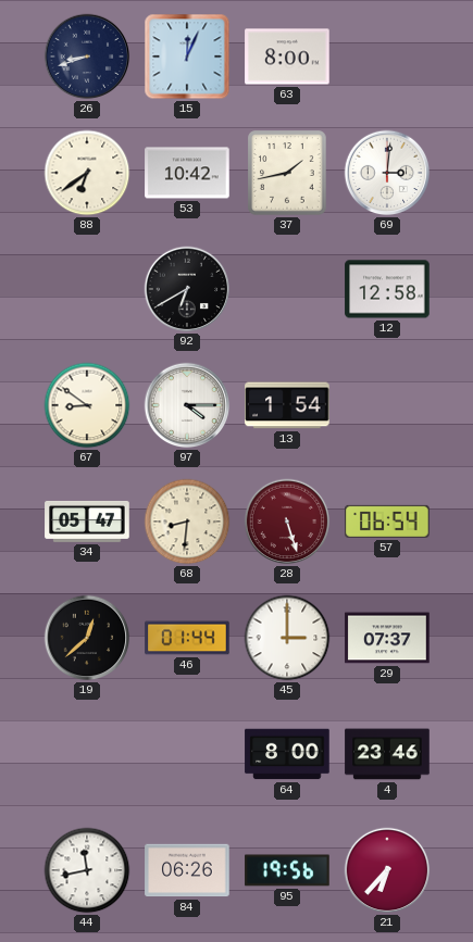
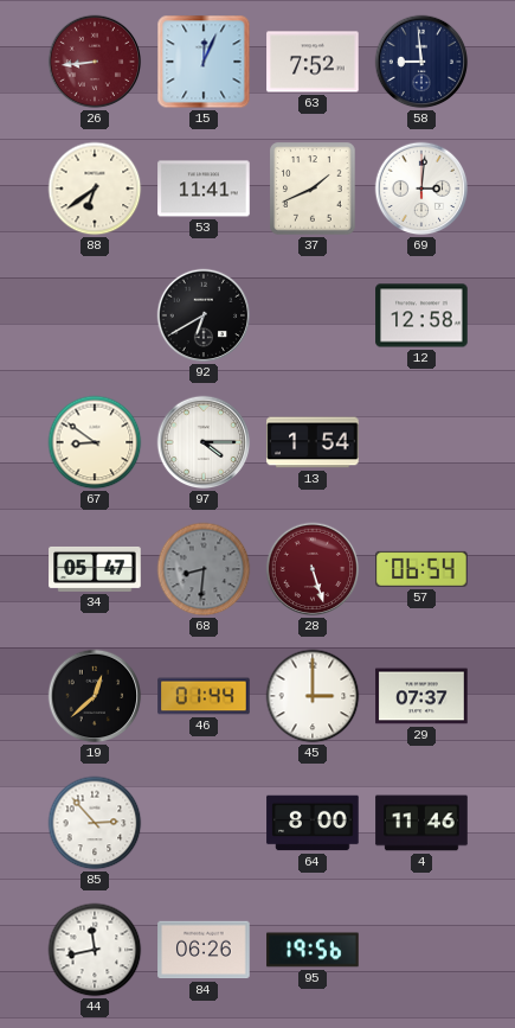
26: 8:42 -> 8:44 (95, 62)
26 dial: navy -> burgundy (95, 62)
63: 8:00 -> 7:52 (313, 62)
58: none -> 8:59 (421, 62)
53: 10:42 -> 11:41 (204, 189)
37: 1:43 -> 1:41 (313, 189)
68 dial: cream -> grey (204, 569)
85: none -> 2:53 (95, 823)
4: 23:46 -> 11:46 (421, 823)
21: 6:37 -> none (387, 870)
